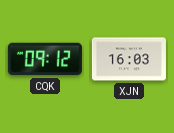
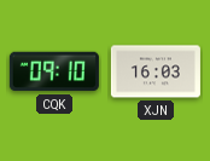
CQK: 09:12 -> 09:10 (54, 71)
